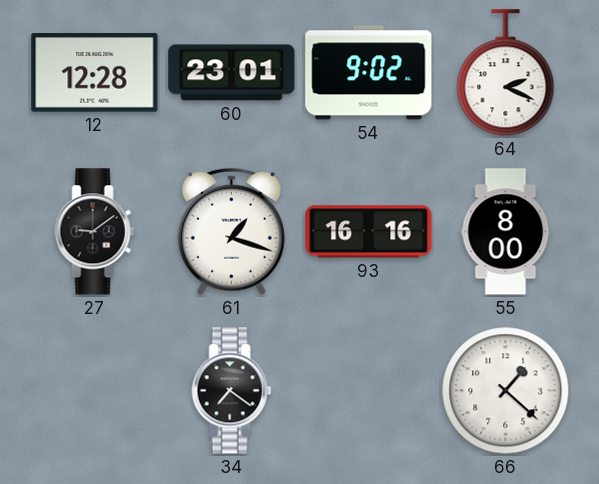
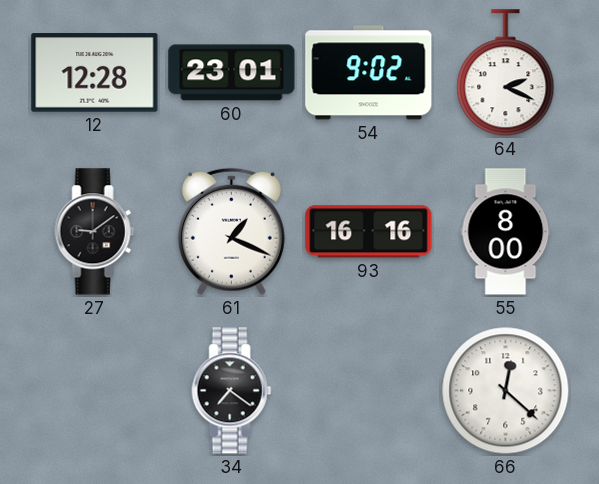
61: 1:18 -> 1:19 (231, 231)
66: 1:22 -> 12:22 (506, 391)
